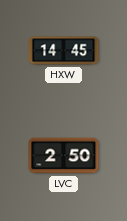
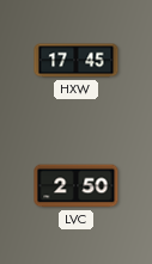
HXW: 14:45 -> 17:45 (77, 61)
